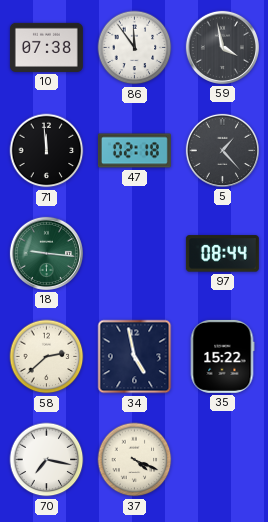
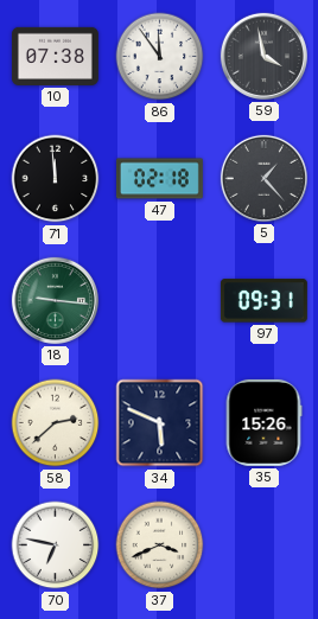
97: 08:44 -> 09:31 (263, 301)
34: 4:58 -> 5:49 (160, 423)
35: 15:22 -> 15:26 (263, 422)
70: 7:17 -> 6:47 (56, 545)
37: 4:19 -> 3:41 (160, 545)
